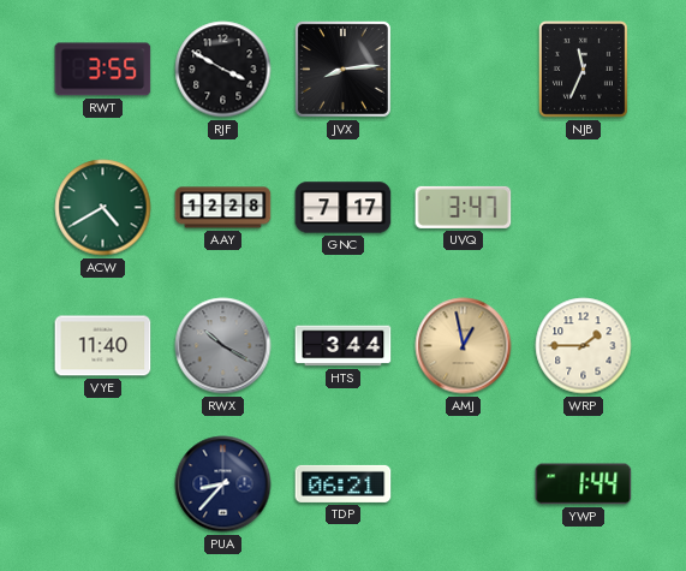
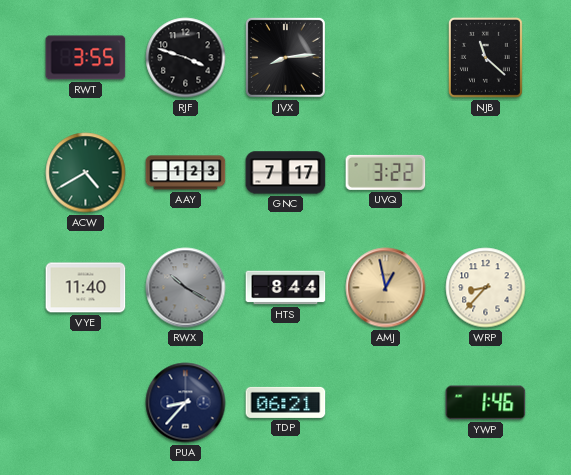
RJF: 3:50 -> 3:48 (186, 58)
NJB: 11:34 -> 11:22 (485, 57)
AAY: 12:28 -> 1:23 (186, 173)
UVQ: 3:47 -> 3:22 (386, 172)
HTS: 3:44 -> 8:44 (286, 288)
WRP: 1:45 -> 8:37 (486, 288)
YWP: 1:44 -> 1:46 (486, 403)
